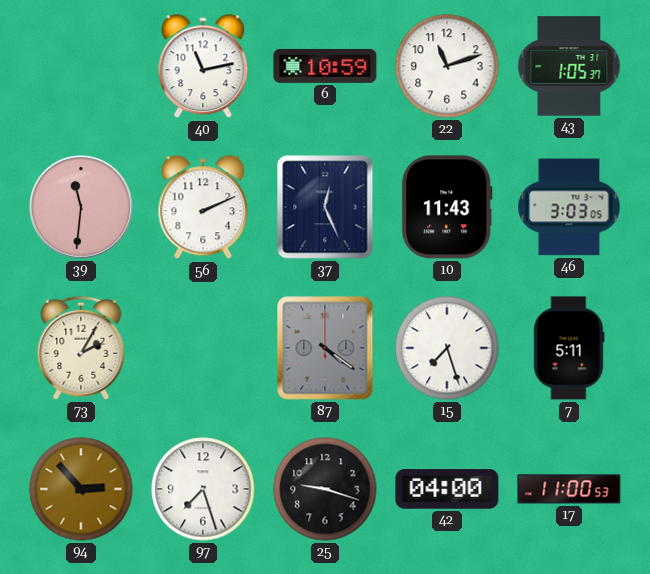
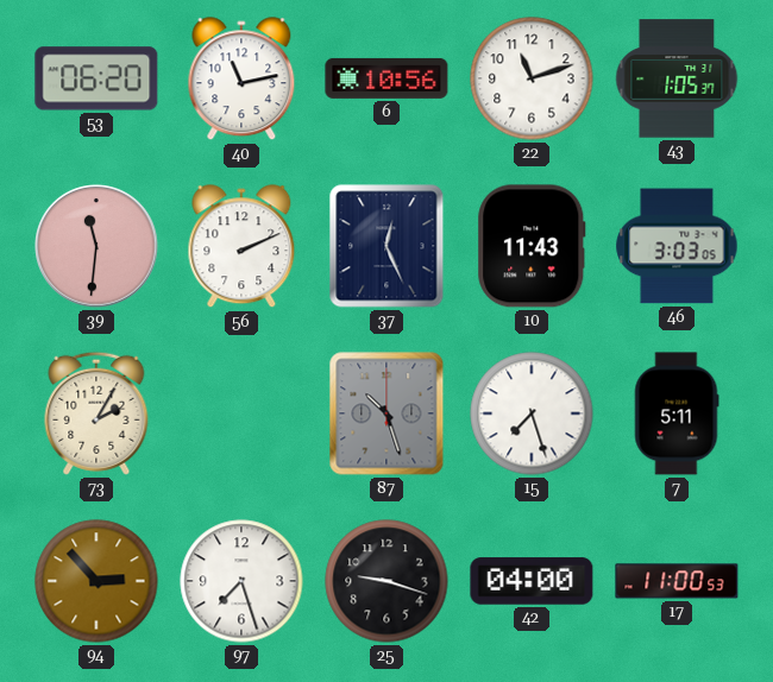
53: none -> 06:20 (96, 78)
6: 10:59 -> 10:56 (386, 78)
87: 4:21 -> 10:27 (386, 413)
